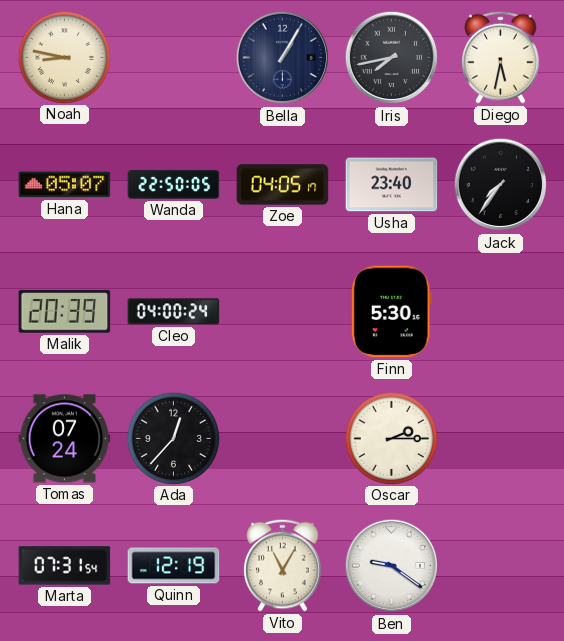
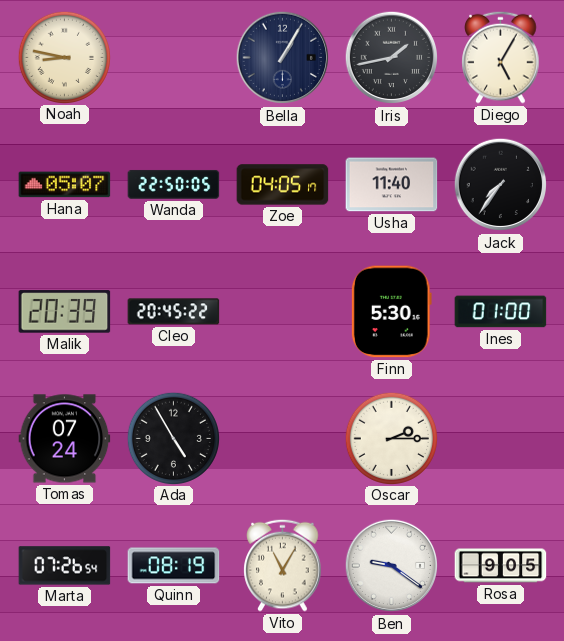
Iris: 7:43 -> 1:43 (391, 58)
Diego: 5:32 -> 5:05 (501, 57)
Usha: 23:40 -> 11:40 (392, 185)
Cleo: 04:00 -> 20:45 (174, 312)
Ines: none -> 01:00 (501, 312)
Ada: 12:37 -> 4:55 (173, 438)
Marta: 07:31 -> 07:26 (65, 566)
Quinn: 12:19 -> 08:19 (174, 566)
Rosa: none -> 9:05 (501, 566)
